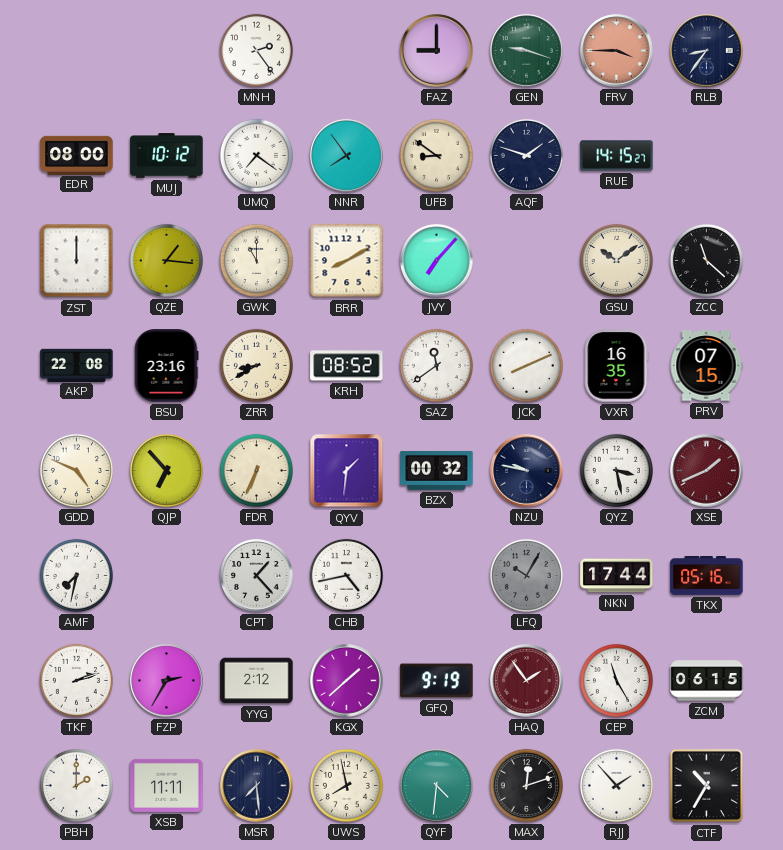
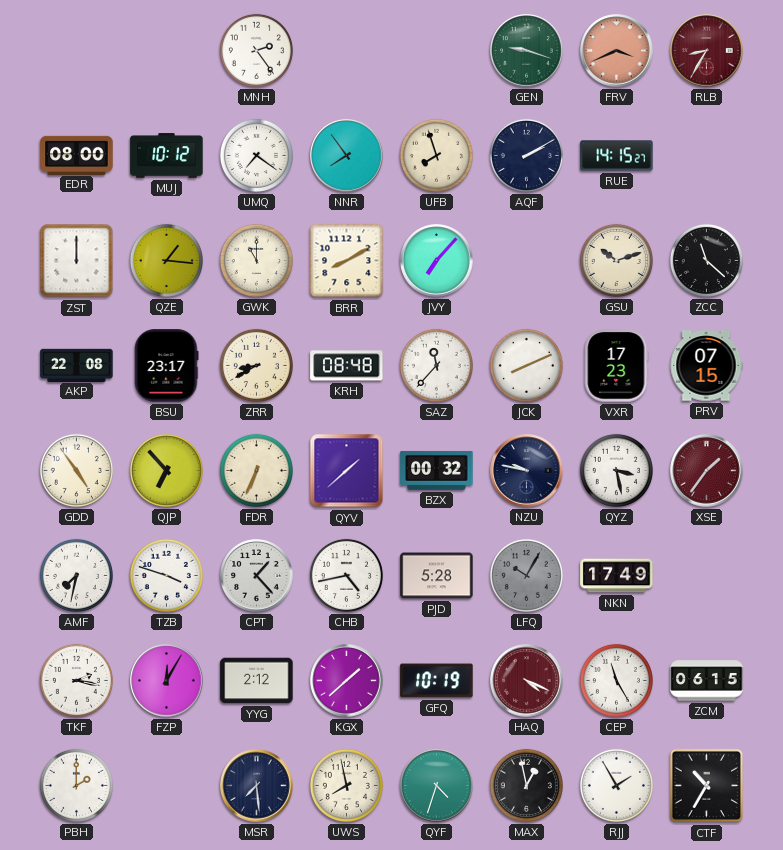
FAZ: 9:00 -> none (437, 51)
FRV: 3:45 -> 3:41 (617, 51)
RLB: 8:36 -> 8:35 (707, 51)
RLB dial: navy -> burgundy (707, 51)
UFB: 8:51 -> 7:57 (436, 155)
AQF: 1:48 -> 2:10 (526, 155)
GSU: 10:09 -> 10:12 (616, 260)
BSU: 23:16 -> 23:17 (167, 366)
KRH: 08:52 -> 08:48 (347, 366)
SAZ: 11:39 -> 11:37 (436, 365)
VXR: 16:35 -> 17:23 (617, 366)
GDD: 4:49 -> 4:54 (76, 470)
QYV: 1:31 -> 1:38 (347, 471)
XSE: 1:41 -> 1:36 (707, 471)
TZB: none -> 3:48 (166, 575)
PJD: none -> 5:28 (437, 576)
NKN: 17:44 -> 17:49 (617, 576)
TKX: 05:16 -> none (707, 576)
TKF: 2:12 -> 2:17 (76, 680)
FZP: 2:35 -> 12:05 (167, 681)
GFQ: 9:19 -> 10:19 (437, 681)
HAQ: 1:54 -> 4:19 (527, 681)
XSB: 11:11 -> none (167, 785)
QYF: 4:31 -> 4:33 (437, 786)
MAX: 12:12 -> 12:58 (526, 785)
RJJ: 1:53 -> 1:55 (616, 785)
